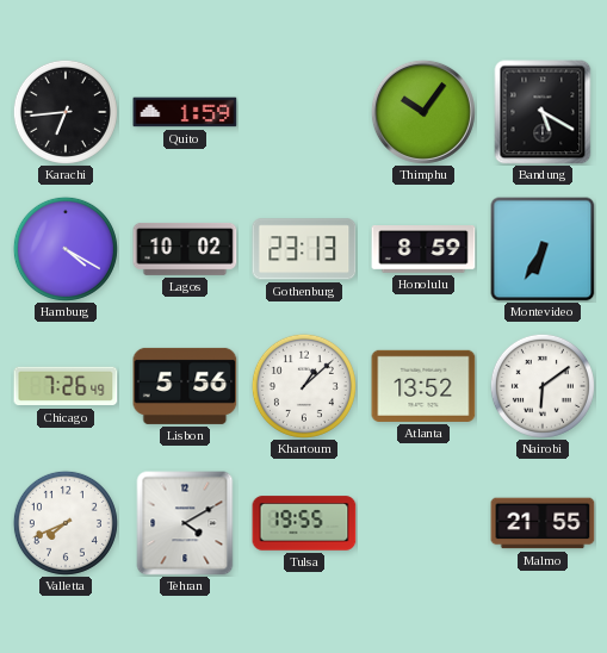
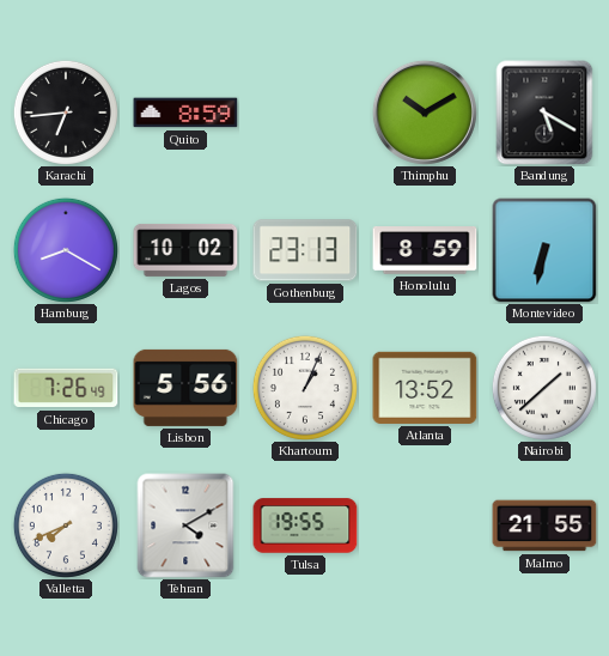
Quito: 1:59 -> 8:59 (185, 113)
Thimphu: 10:06 -> 10:10 (425, 113)
Hamburg: 4:20 -> 8:20 (66, 250)
Montevideo: 6:35 -> 6:32 (544, 250)
Khartoum: 1:08 -> 1:04 (305, 388)
Nairobi: 6:09 -> 1:38 (544, 388)
